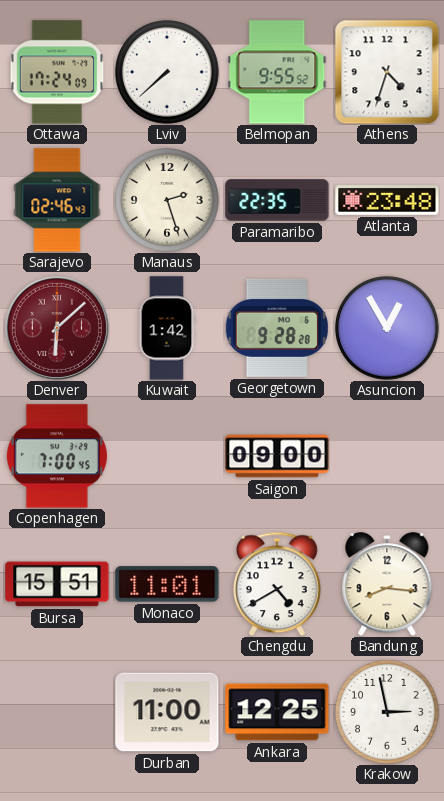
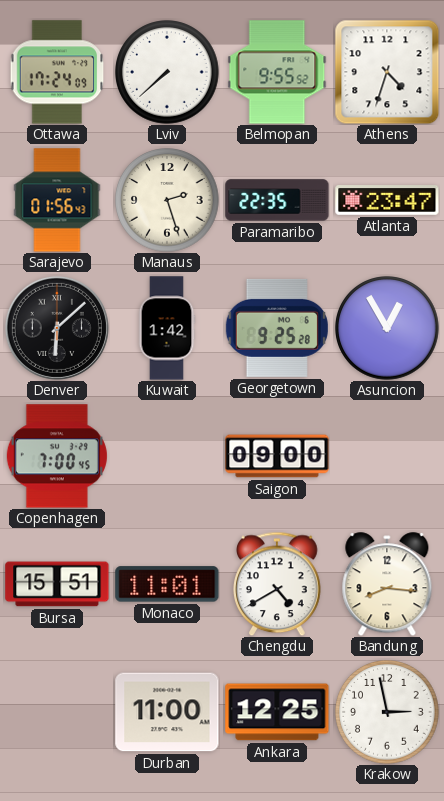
Sarajevo: 02:46 -> 01:56 (57, 200)
Atlanta: 23:48 -> 23:47 (387, 201)
Denver dial: burgundy -> black (57, 328)
Georgetown: 9:28 -> 9:25 (277, 328)
